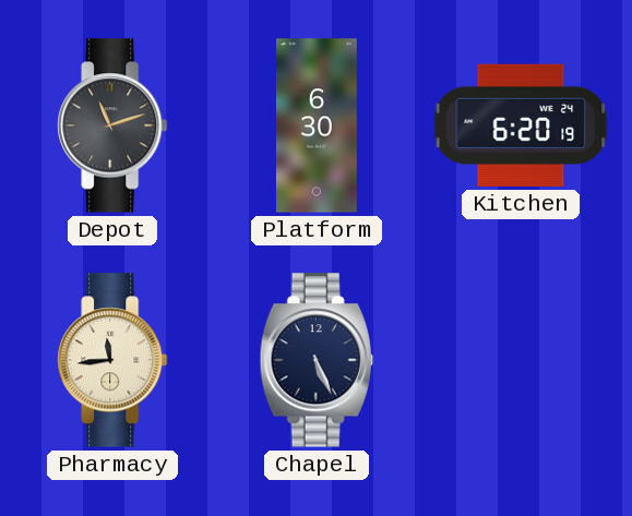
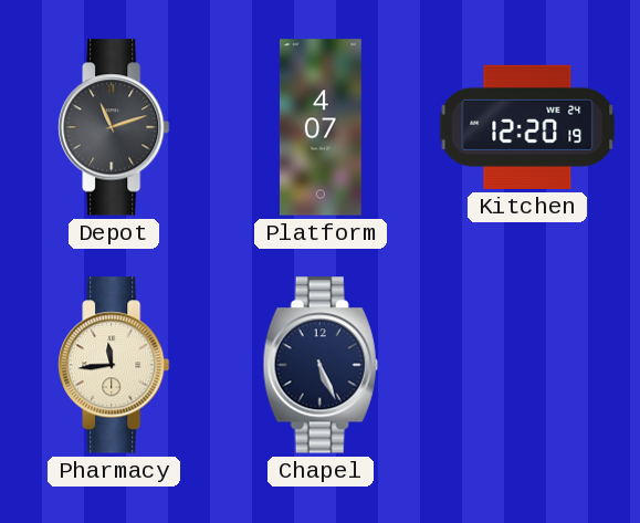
Platform: 6:30 -> 4:07 (321, 127)
Kitchen: 6:20 -> 12:20 (527, 127)
